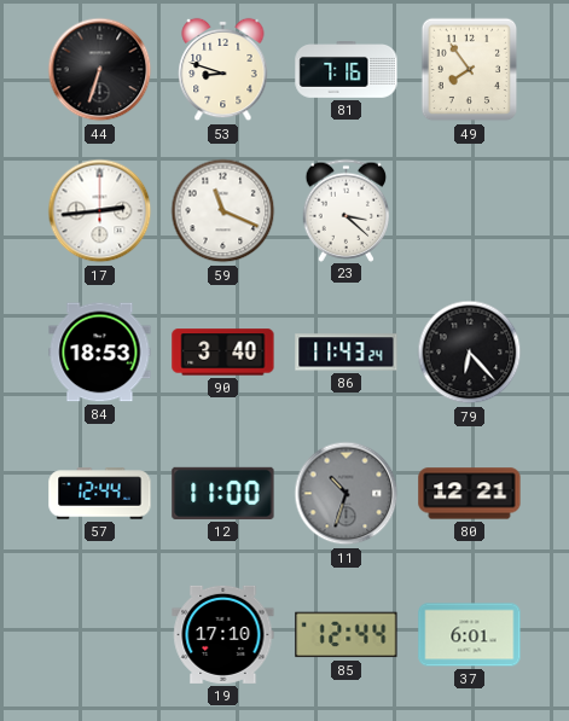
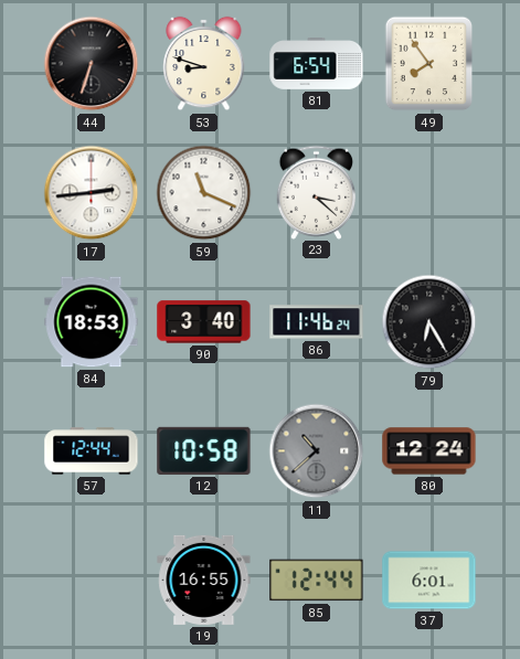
81: 7:16 -> 6:54 (317, 64)
86: 11:43 -> 11:46 (317, 322)
79: 6:23 -> 6:25 (429, 322)
12: 11:00 -> 10:58 (204, 450)
11: 10:33 -> 10:38 (317, 451)
80: 12:21 -> 12:24 (429, 451)
19: 17:10 -> 16:55 (204, 580)
